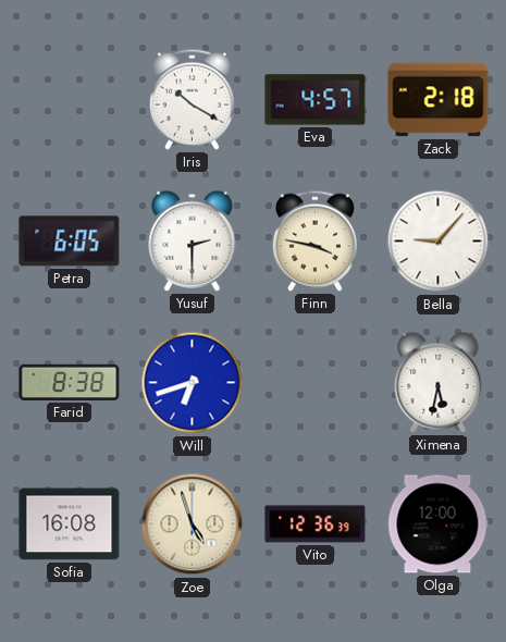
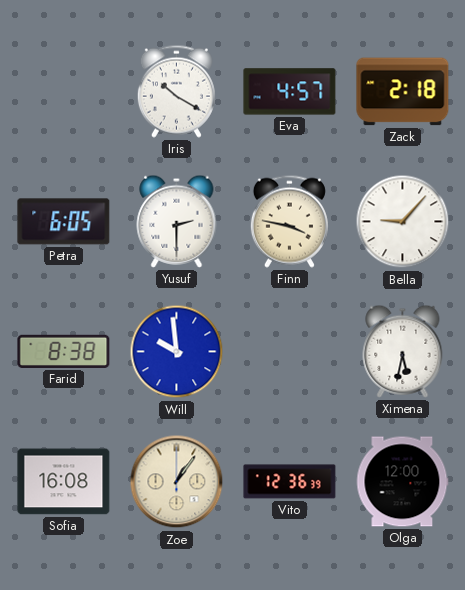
Will: 6:42 -> 9:59 (177, 352)
Zoe: 4:57 -> 1:06 (177, 482)
